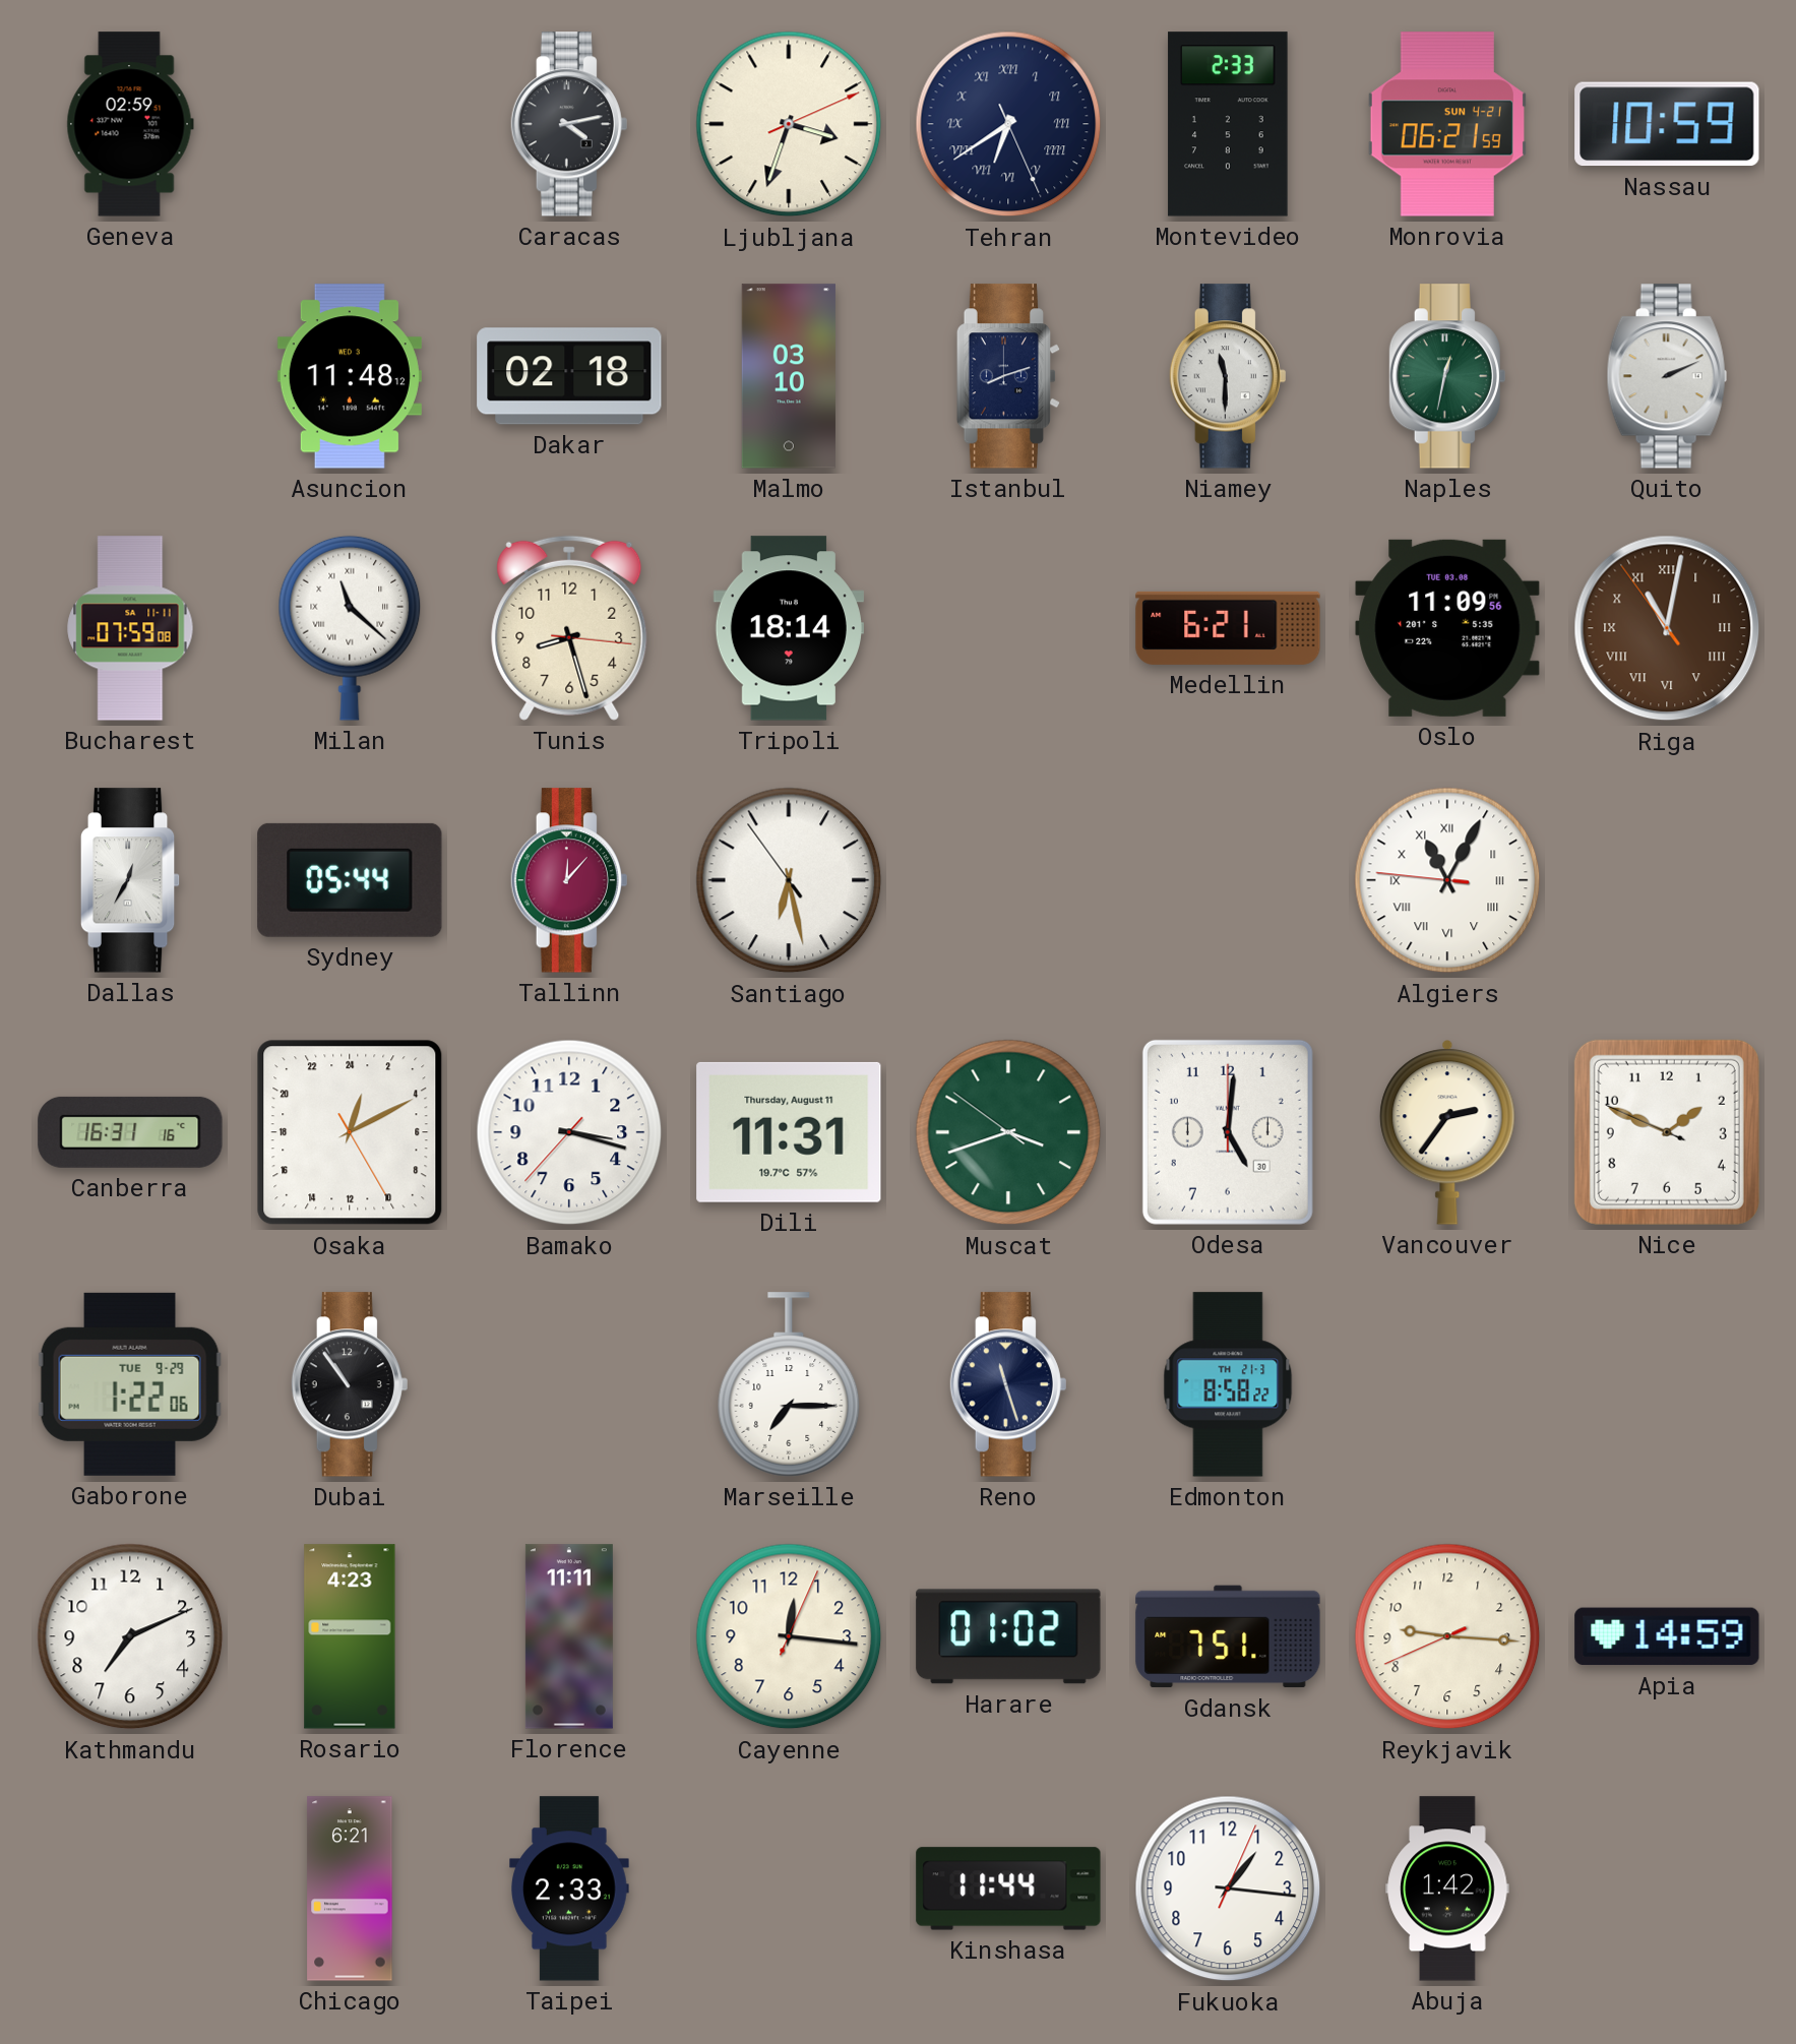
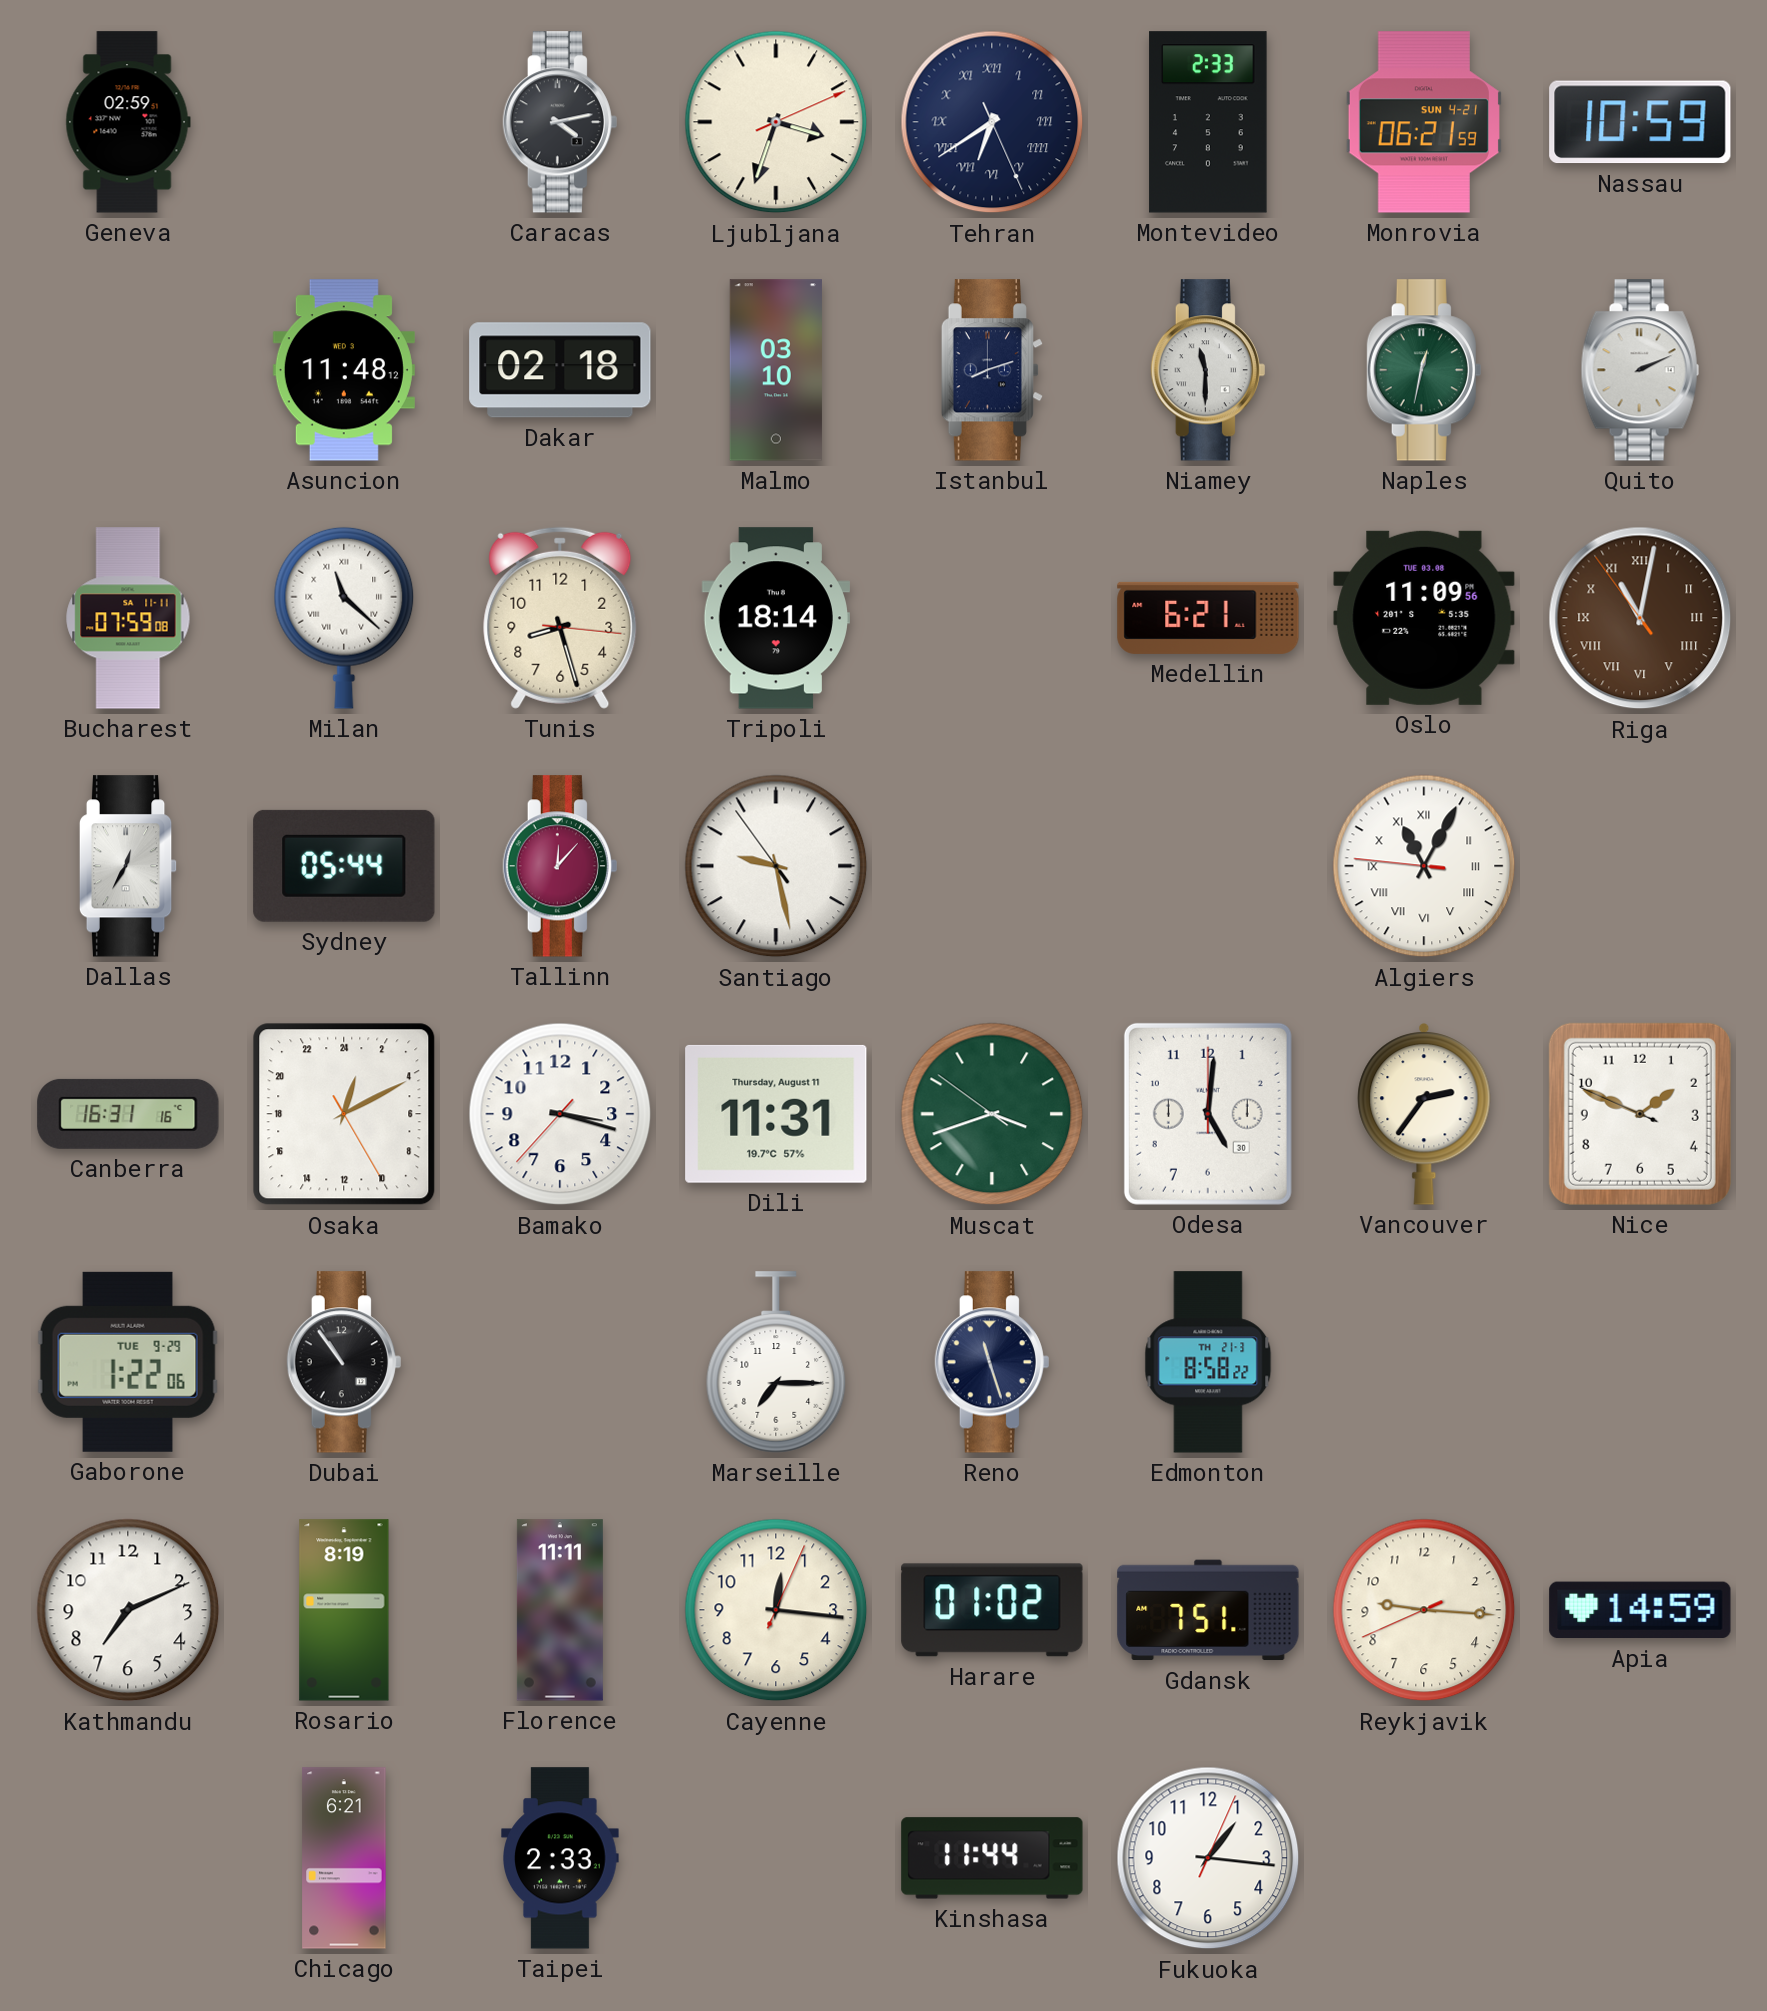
Santiago: 6:27 -> 9:27 (776, 866)
Rosario: 4:23 -> 8:19 (344, 1610)
Abuja: 1:42 -> none (1447, 1888)
